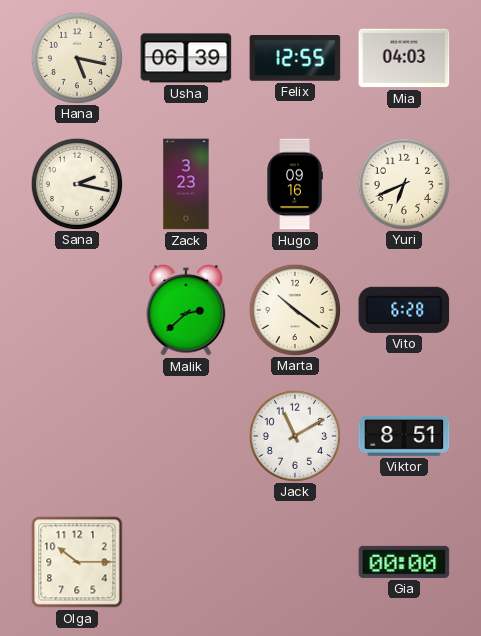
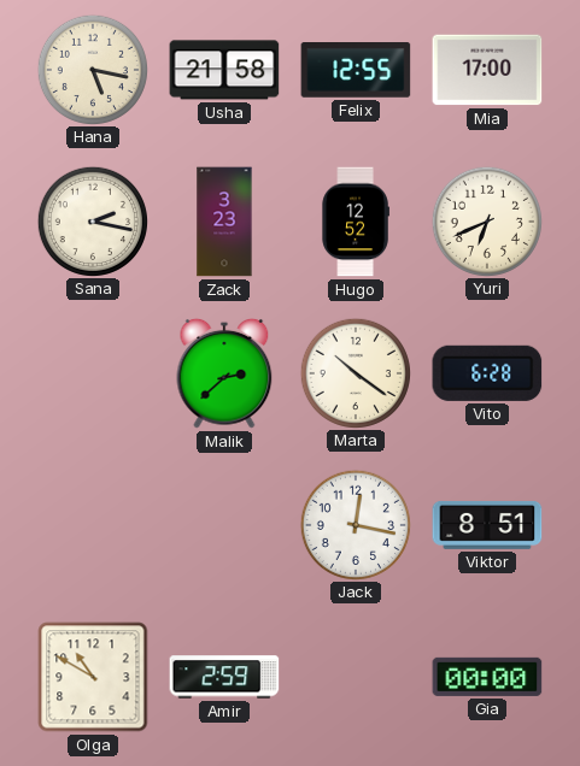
Usha: 06:39 -> 21:58 (224, 70)
Mia: 04:03 -> 17:00 (487, 70)
Hugo: 09:16 -> 12:52 (356, 222)
Jack: 11:10 -> 12:17 (355, 524)
Olga: 10:15 -> 10:50 (93, 677)
Amir: none -> 2:59 (224, 677)
